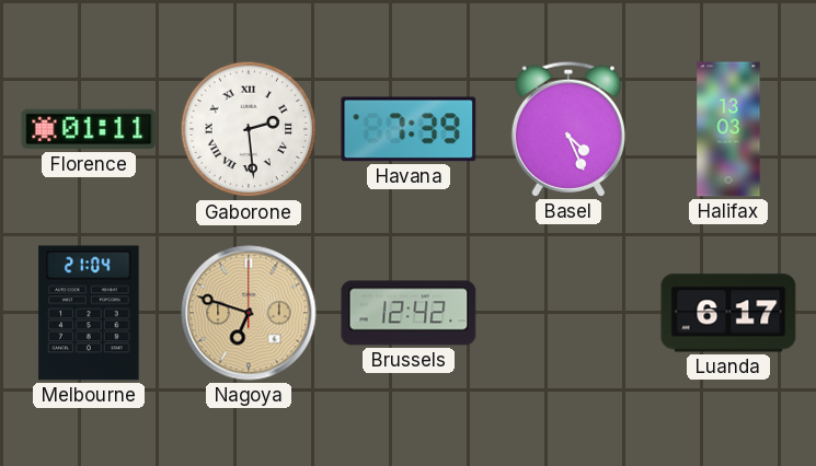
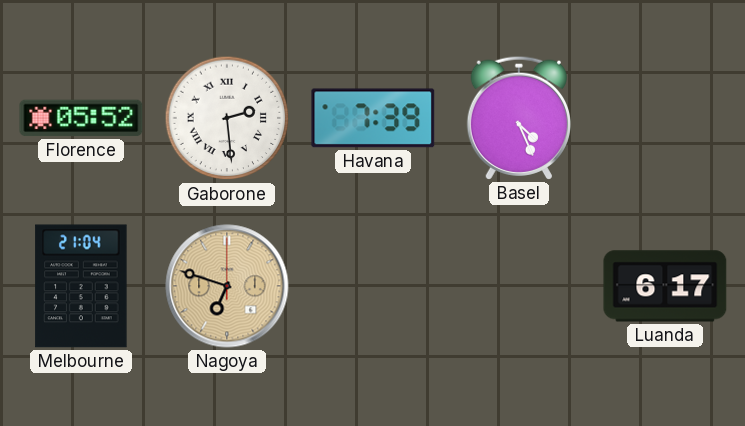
Florence: 01:11 -> 05:52 (81, 118)
Halifax: 13:03 -> none (728, 129)
Brussels: 12:42 -> none (409, 313)
